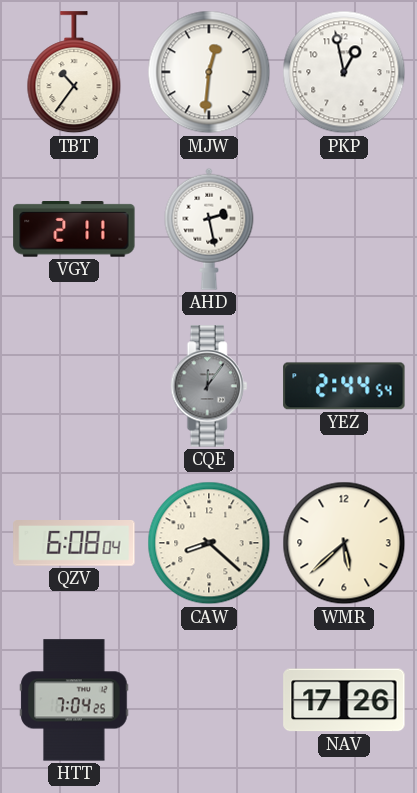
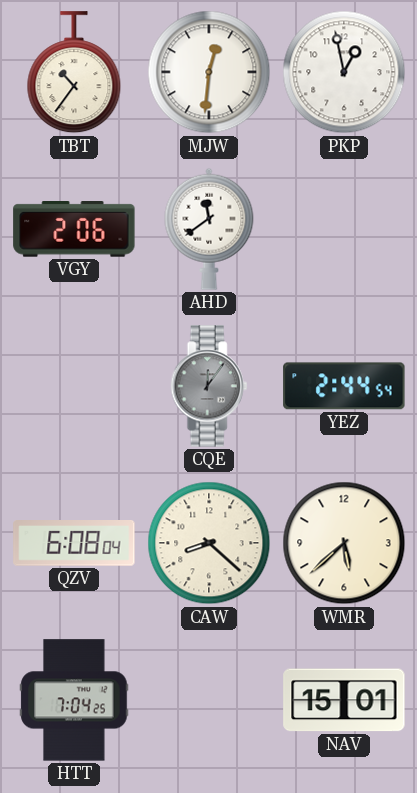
VGY: 2:11 -> 2:06 (74, 230)
AHD: 2:28 -> 11:39 (209, 229)
NAV: 17:26 -> 15:01 (344, 700)
